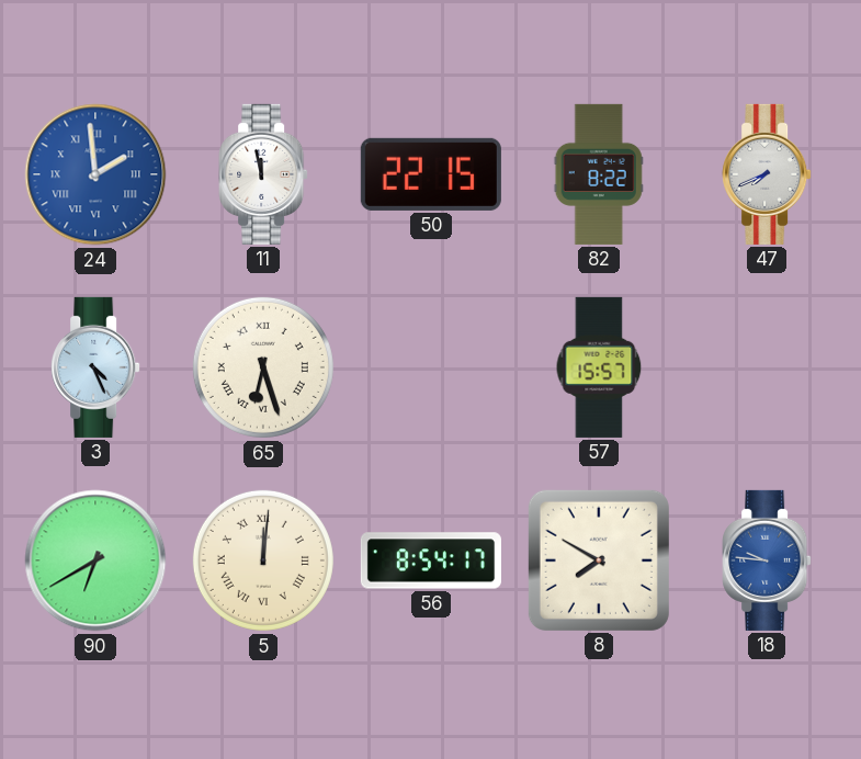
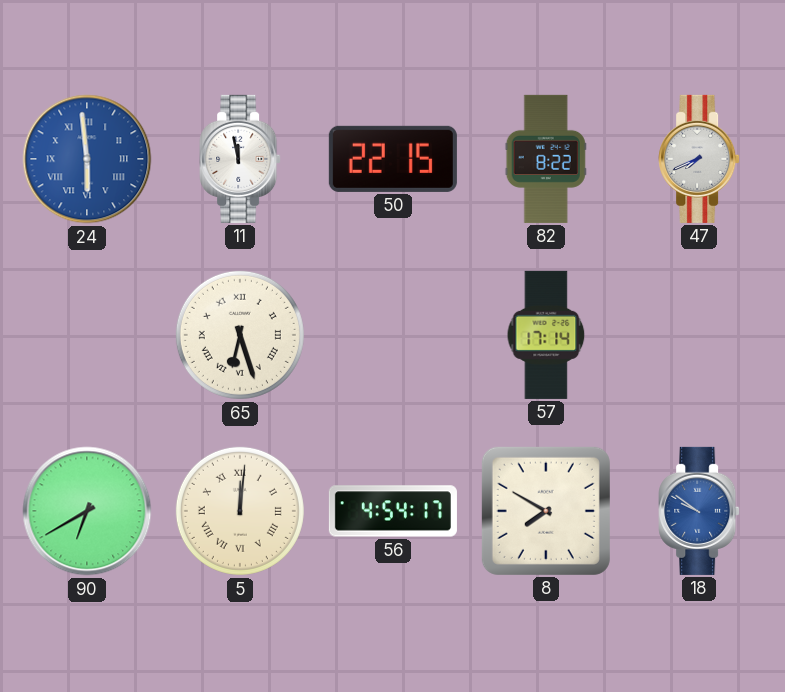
24: 1:59 -> 5:59 (87, 159)
3: 4:26 -> none (95, 367)
57: 15:57 -> 17:14 (546, 335)
56: 8:54 -> 4:54 (393, 511)
18: 9:46 -> 9:51 (699, 511)
